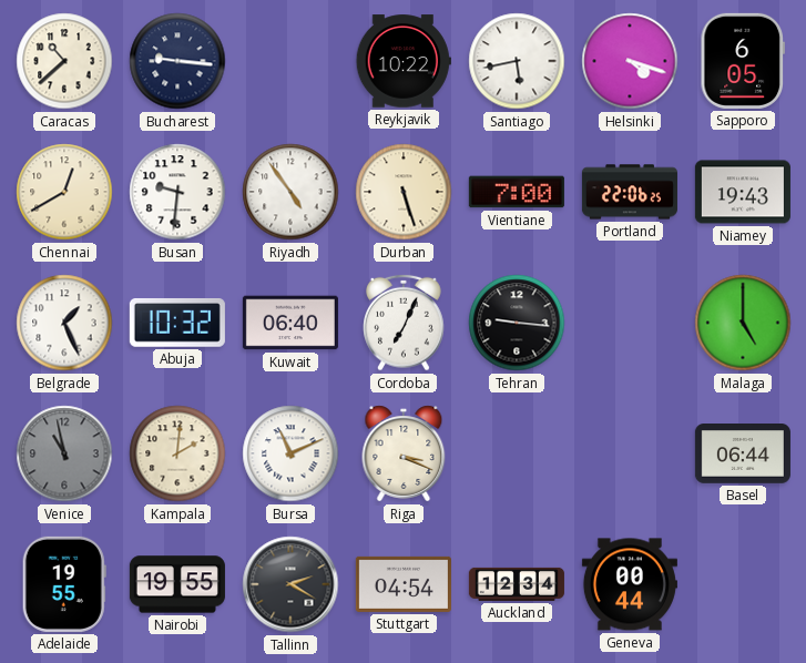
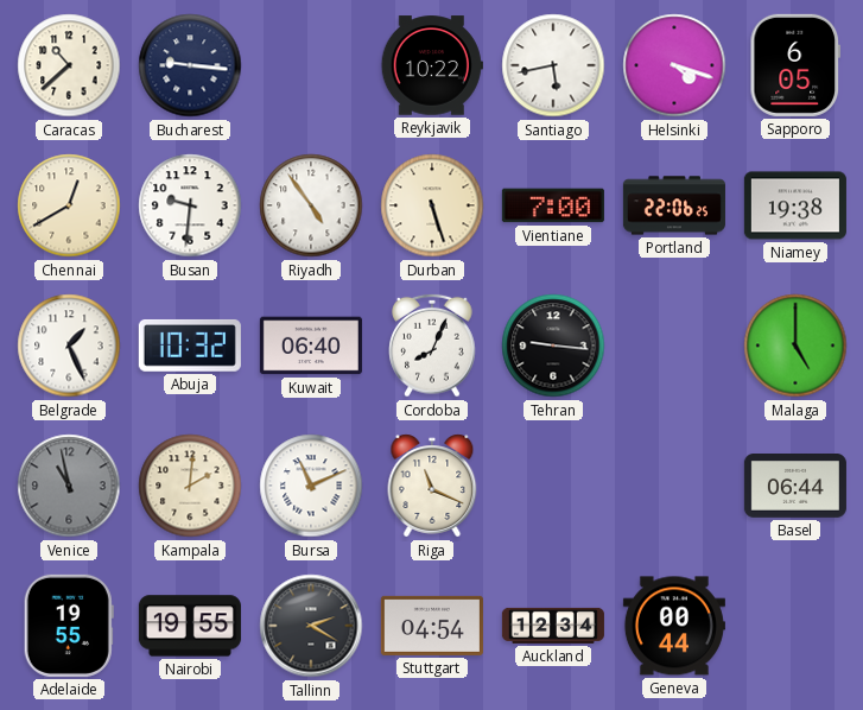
Niamey: 19:43 -> 19:38 (795, 205)
Cordoba: 7:04 -> 8:04 (432, 346)
Riga: 3:19 -> 11:19 (432, 486)
